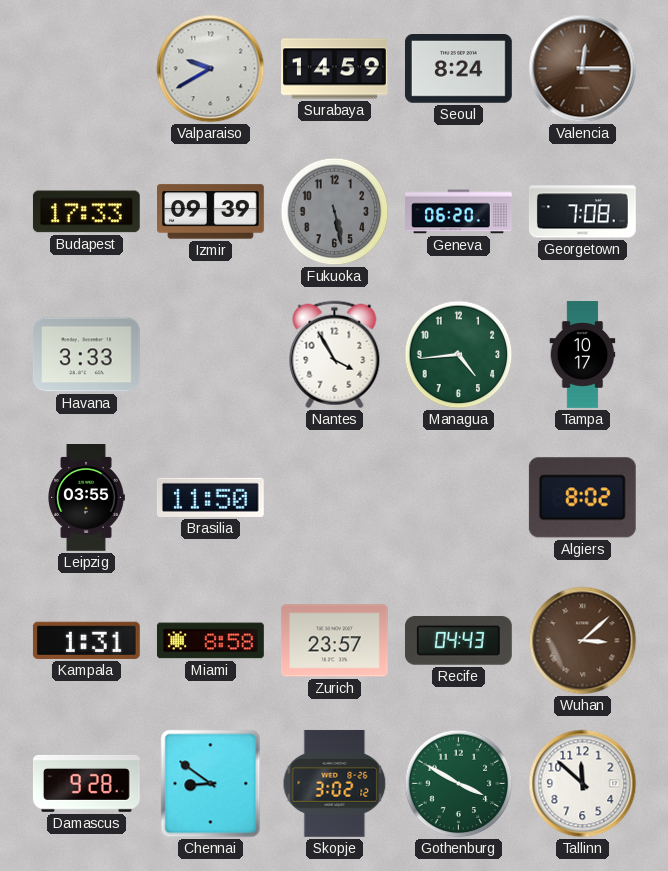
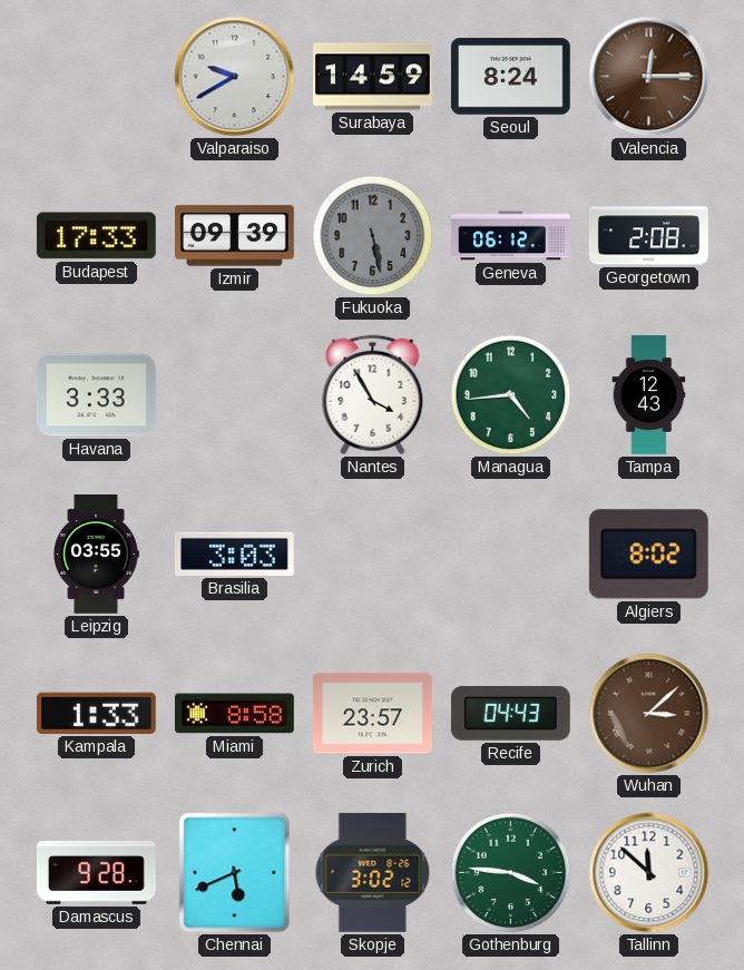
Geneva: 06:20 -> 06:12 (511, 236)
Georgetown: 7:08 -> 2:08 (648, 236)
Tampa: 10:17 -> 12:43 (649, 395)
Brasilia: 11:50 -> 3:03 (234, 553)
Kampala: 1:31 -> 1:33 (96, 713)
Chennai: 8:51 -> 5:41 (235, 873)
Gothenburg: 3:50 -> 3:46 (511, 873)
